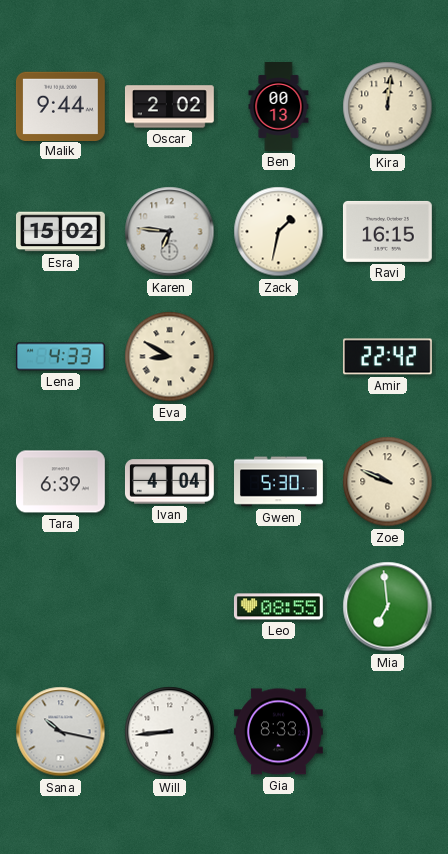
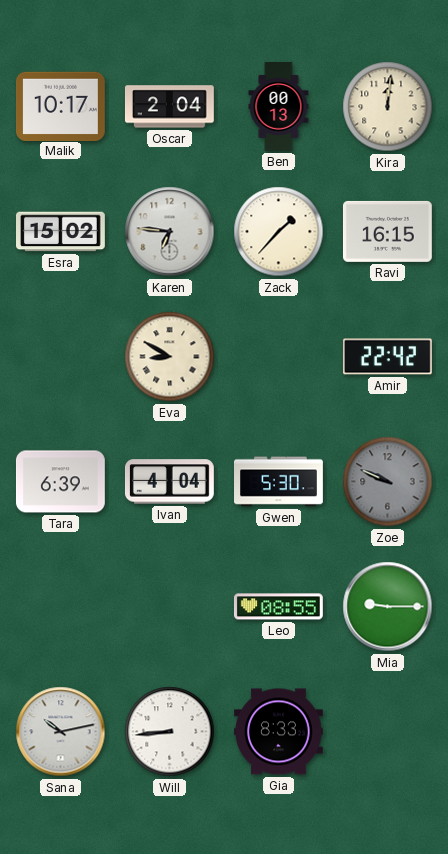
Malik: 9:44 -> 10:17 (60, 106)
Oscar: 2:02 -> 2:04 (169, 107)
Zack: 1:32 -> 1:37 (279, 232)
Lena: 4:33 -> none (60, 357)
Zoe dial: cream -> grey (388, 482)
Mia: 6:59 -> 9:15 (388, 607)
Sana: 10:17 -> 10:13 (61, 732)
